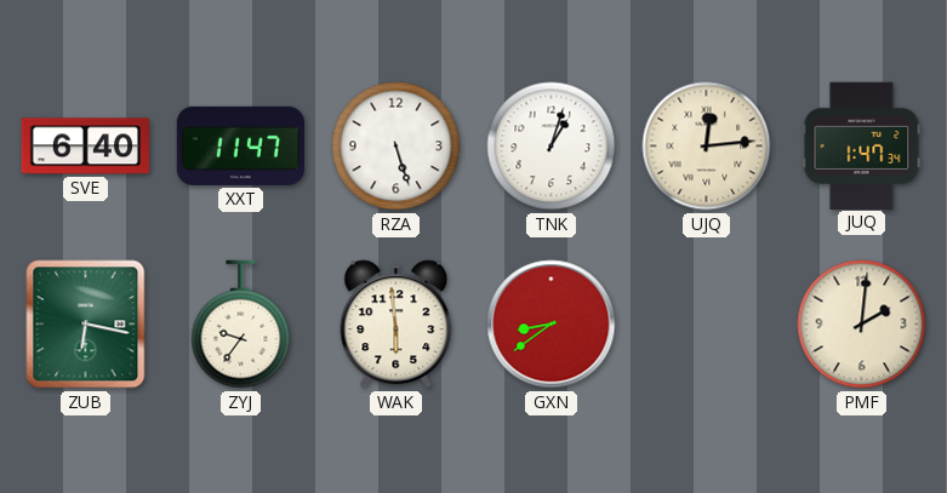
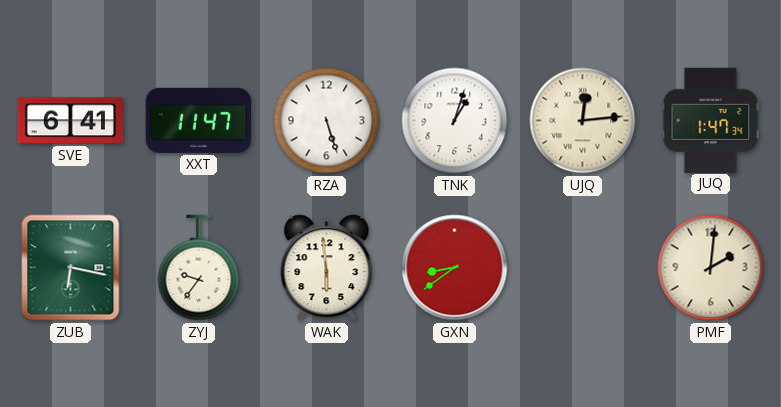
SVE: 6:40 -> 6:41 (70, 121)
